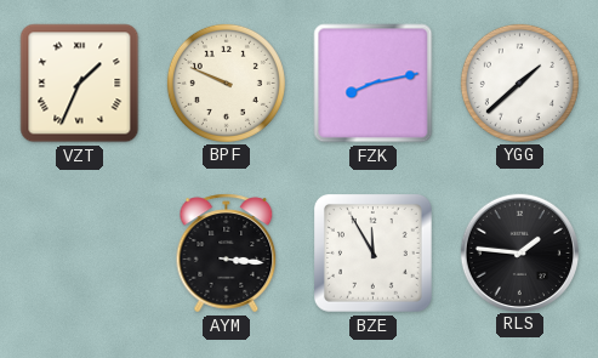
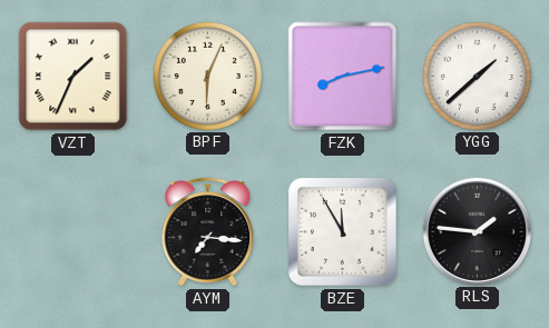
BPF: 9:49 -> 6:04 (207, 76)
AYM: 3:16 -> 7:16 (208, 232)
